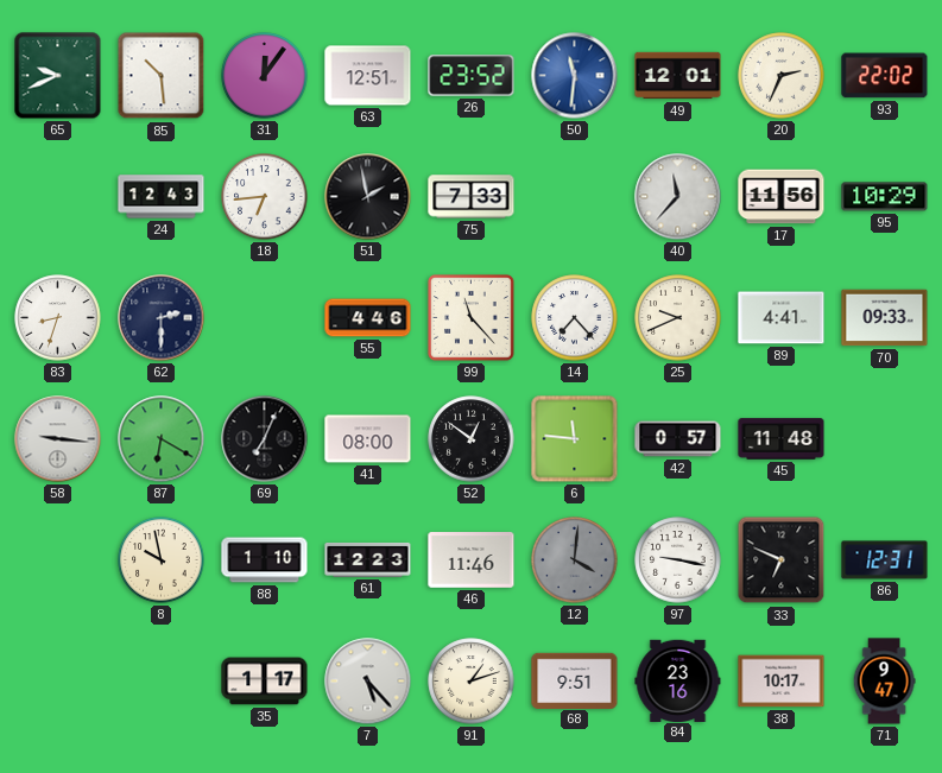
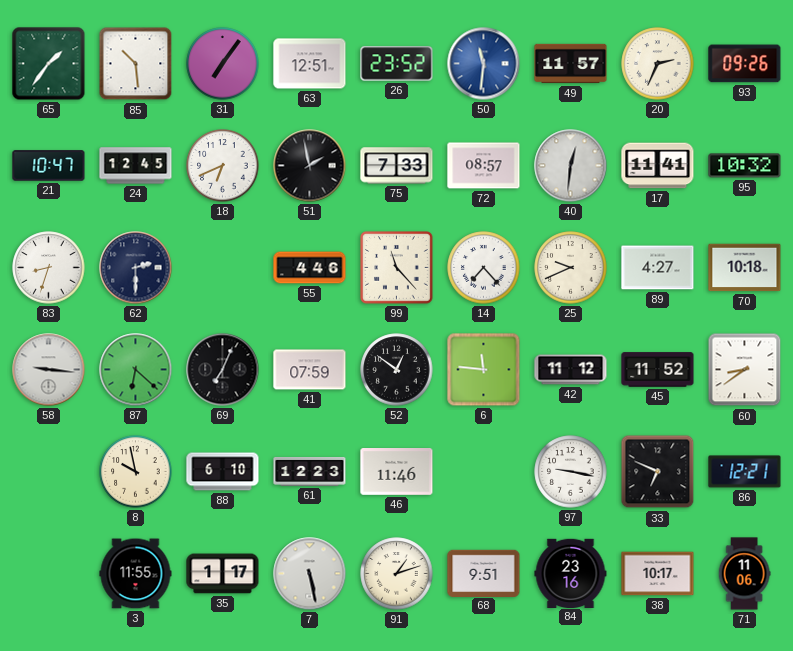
65: 9:41 -> 1:36 (49, 64)
31: 12:06 -> 7:06 (223, 64)
49: 12:01 -> 11:57 (571, 64)
93: 22:02 -> 09:26 (745, 64)
21: none -> 10:47 (49, 166)
24: 12:43 -> 12:45 (136, 166)
18: 6:44 -> 6:41 (223, 166)
72: none -> 08:57 (484, 166)
40: 11:37 -> 12:31 (571, 166)
17: 11:56 -> 11:41 (658, 166)
95: 10:29 -> 10:32 (745, 166)
89: 4:41 -> 4:27 (658, 268)
70: 09:33 -> 10:18 (745, 268)
87: 6:20 -> 6:22 (136, 370)
41: 08:00 -> 07:59 (310, 370)
42: 0:57 -> 11:12 (571, 370)
45: 11:48 -> 11:52 (658, 370)
60: none -> 8:39 (745, 370)
88: 1:10 -> 6:10 (223, 472)
12: 4:01 -> none (575, 560)
86: 12:31 -> 12:21 (745, 472)
3: none -> 11:55 (136, 574)
7: 5:23 -> 5:28 (310, 574)
71: 9:47 -> 11:06 (744, 574)
